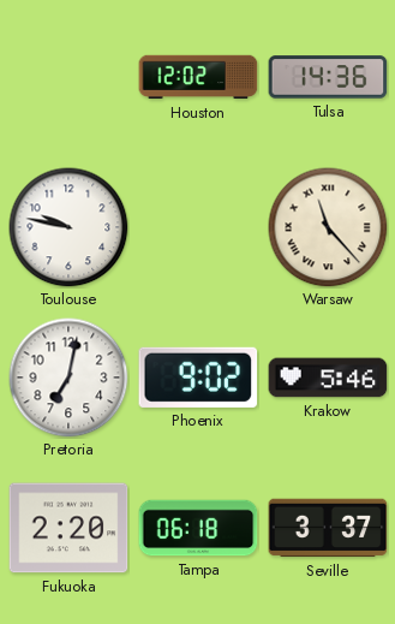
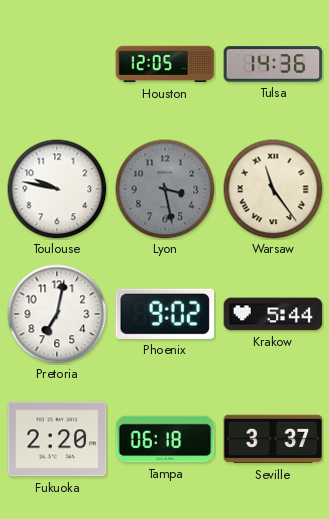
Houston: 12:02 -> 12:05 (165, 64)
Lyon: none -> 3:28 (165, 189)
Warsaw: 11:23 -> 11:24 (273, 189)
Krakow: 5:46 -> 5:44 (273, 314)
